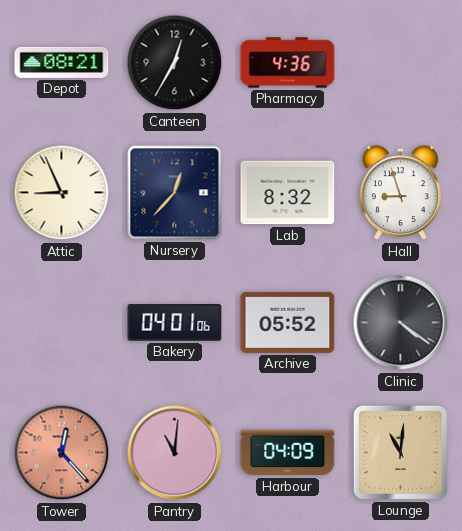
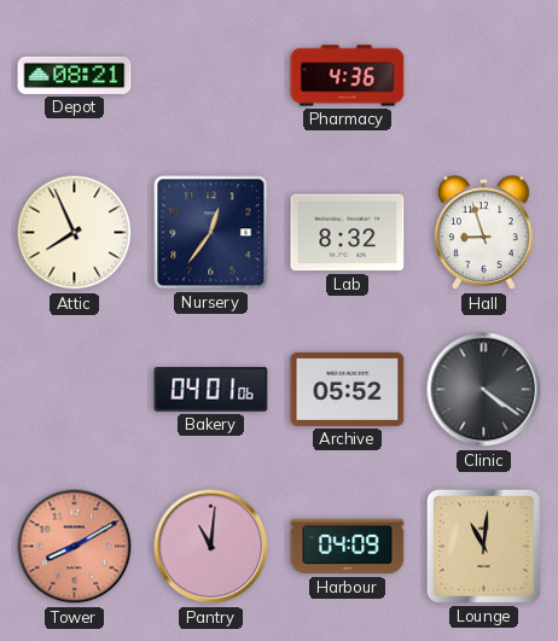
Canteen: 12:35 -> none (175, 63)
Attic: 8:56 -> 7:56 (75, 233)
Nursery: 12:37 -> 12:36 (211, 233)
Tower: 12:23 -> 8:10 (75, 547)
